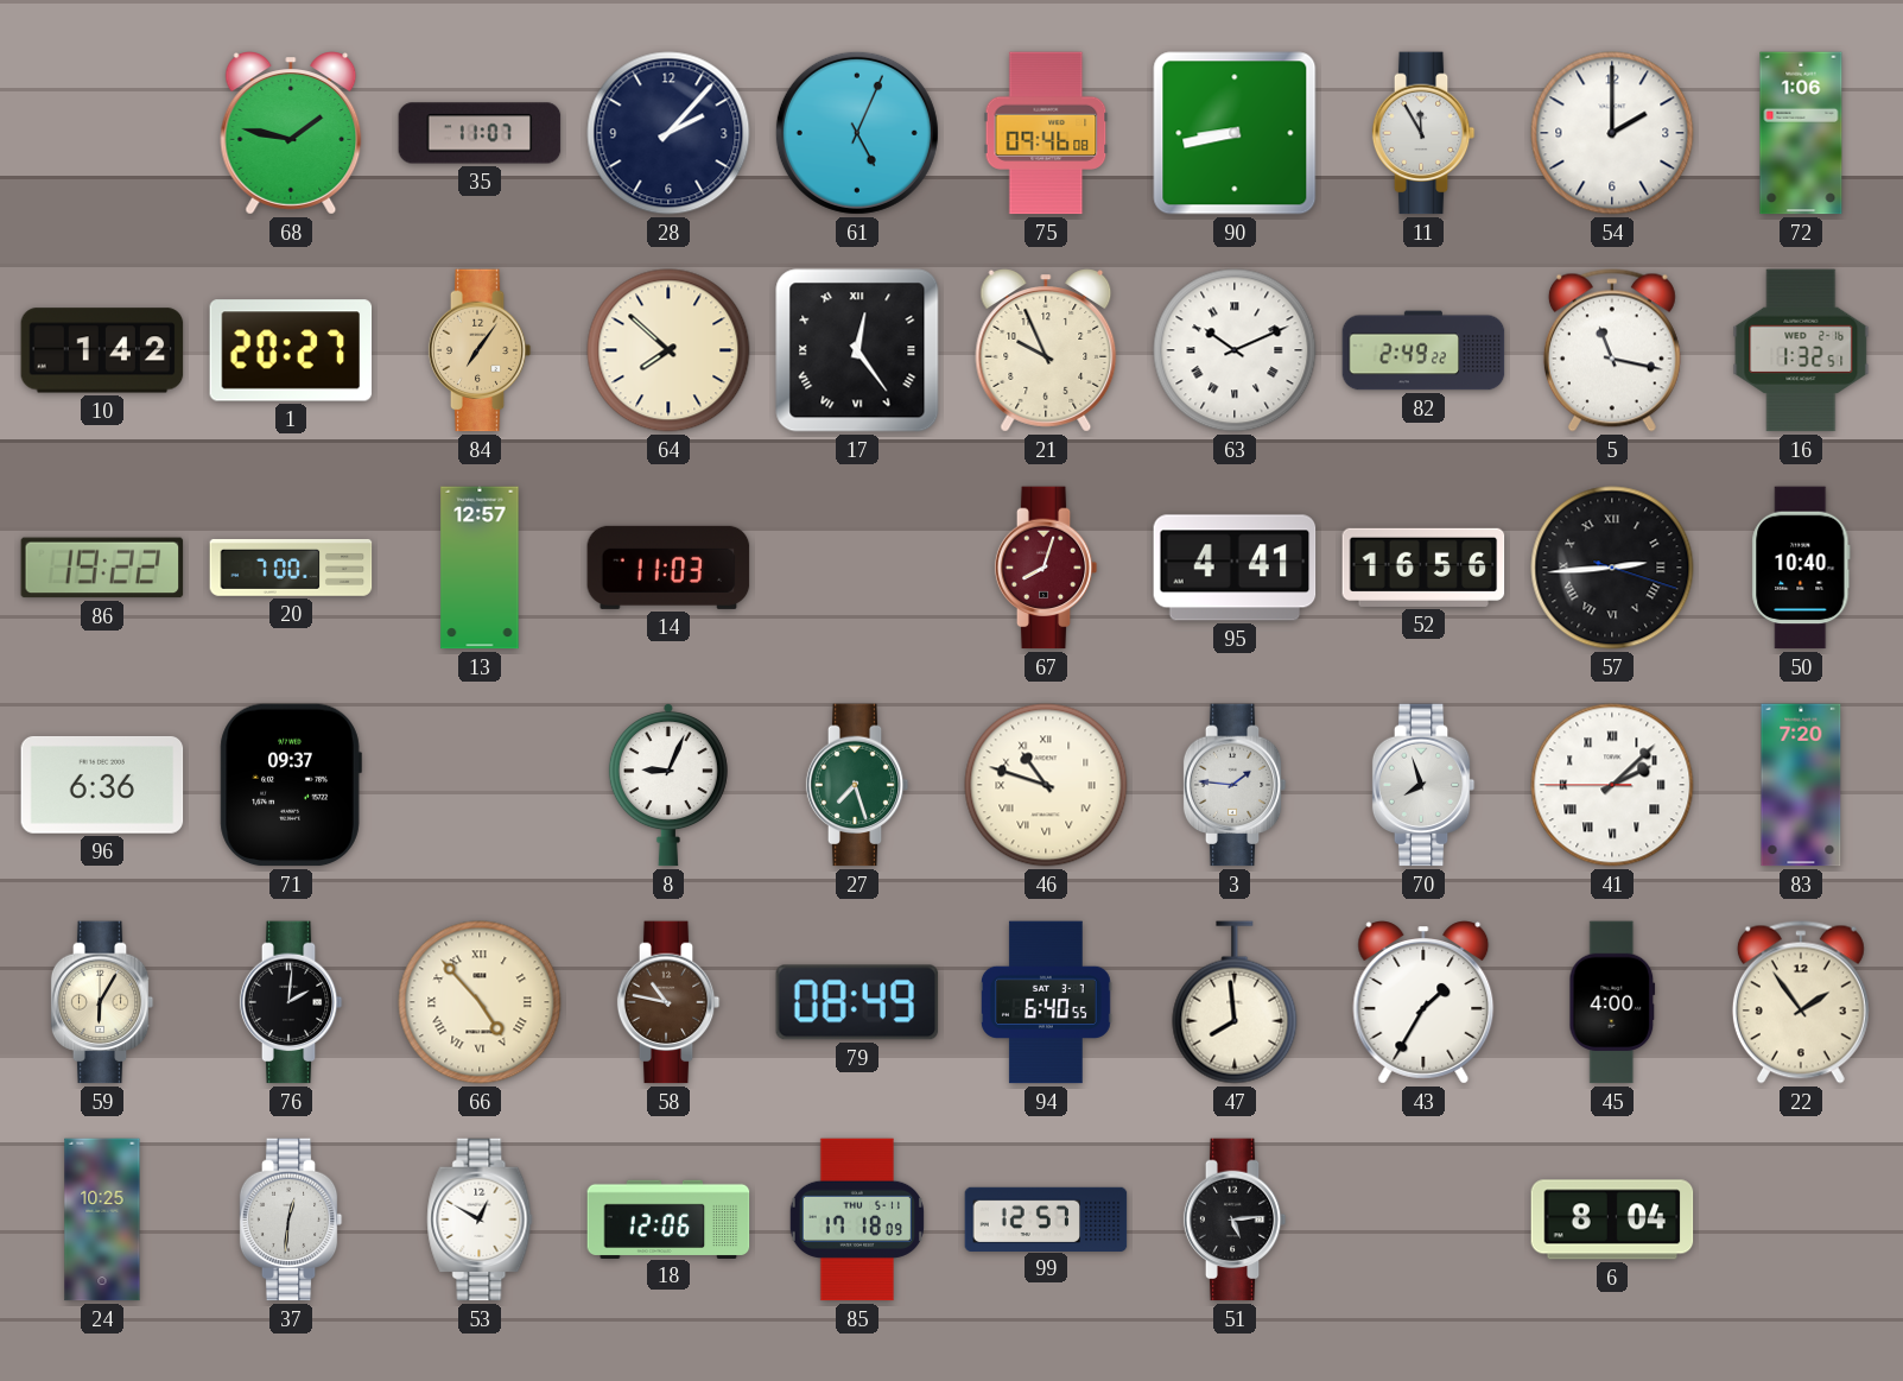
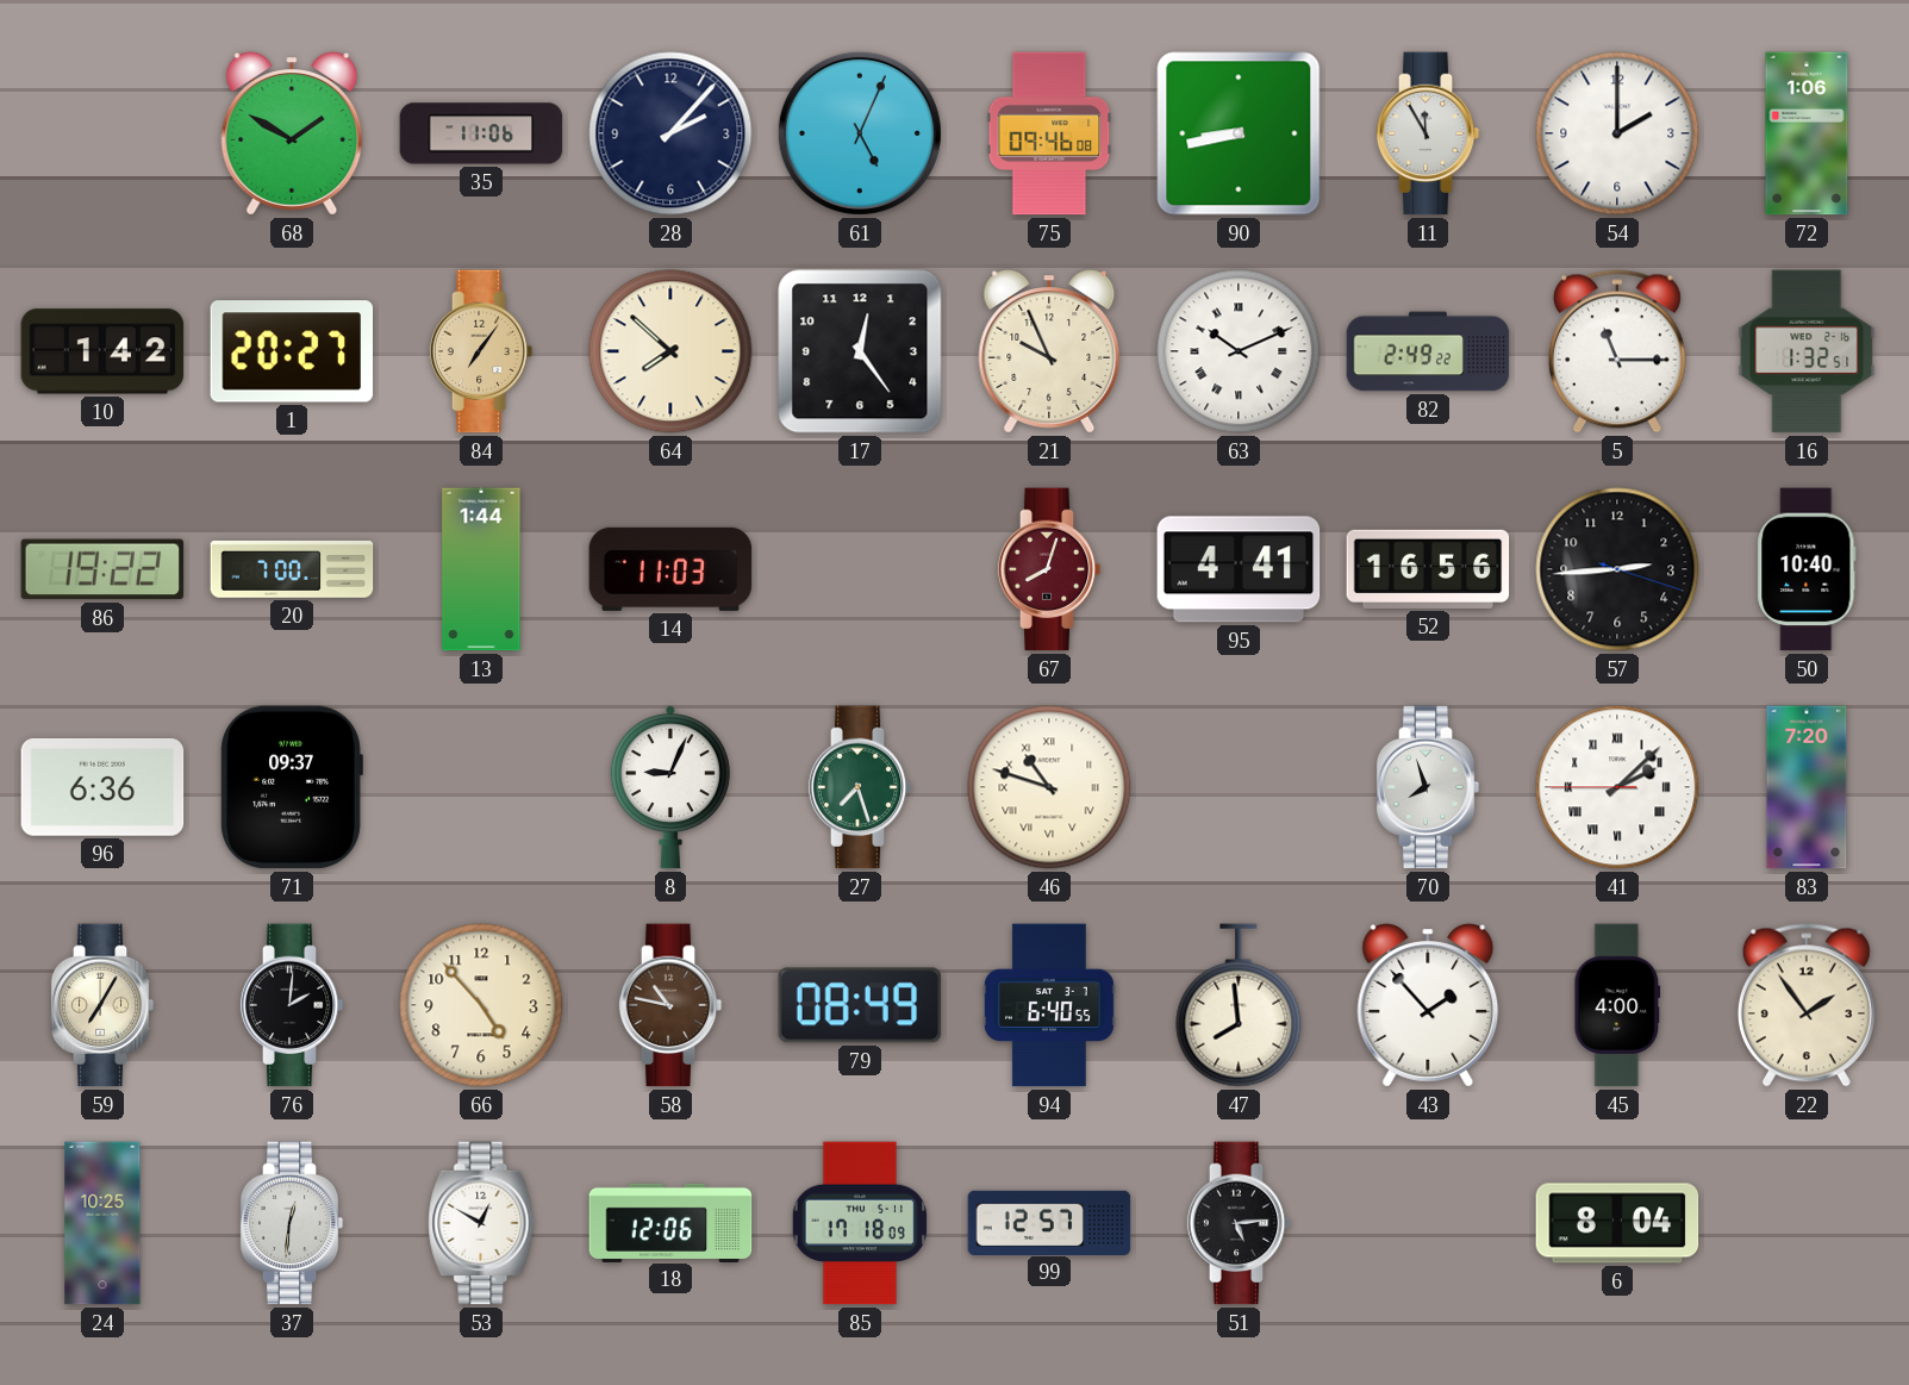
68: 1:47 -> 1:50 (292, 133)
35: 11:07 -> 11:06 (481, 133)
17 numerals: Roman -> Arabic (860, 351)
5: 11:17 -> 11:15 (1617, 351)
13: 12:57 -> 1:44 (481, 569)
57 numerals: Roman -> Arabic (1617, 569)
3: 1:46 -> none (1235, 785)
59: 6:05 -> 7:05 (102, 1005)
66 numerals: Roman -> Arabic (481, 1005)
43: 1:35 -> 1:53 (1428, 1005)
